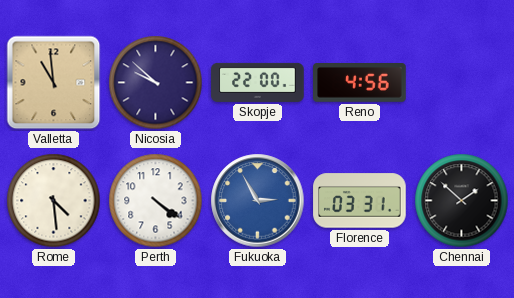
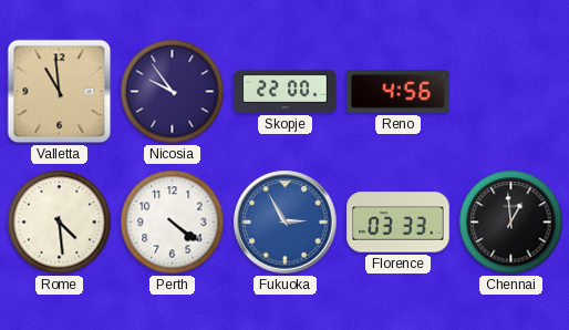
Nicosia: 9:52 -> 9:54 (173, 92)
Florence: 03:31 -> 03:33 (399, 223)
Chennai: 1:52 -> 12:59 (511, 223)
